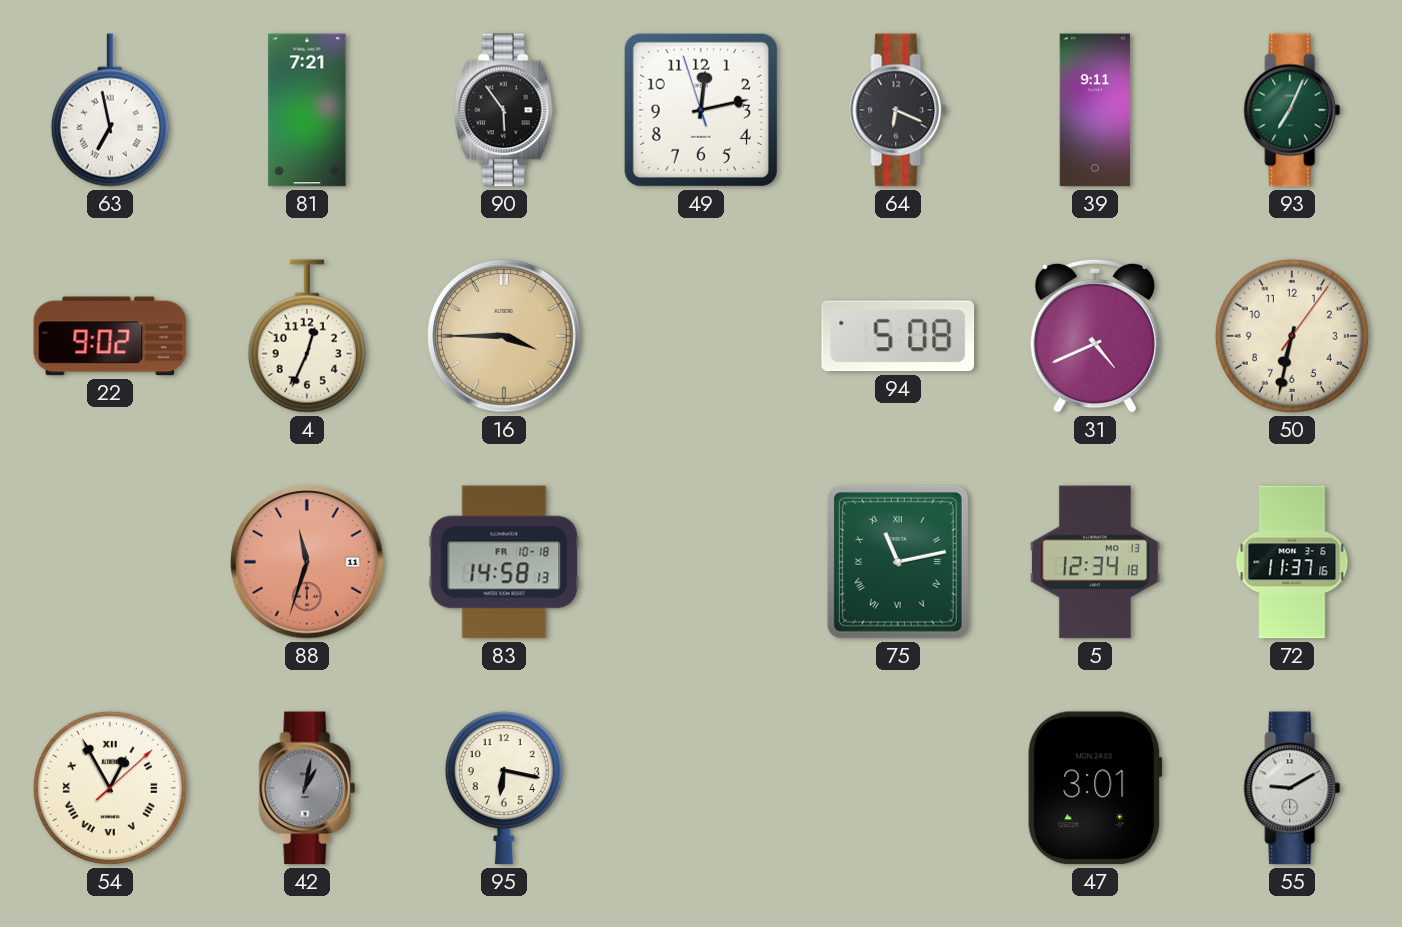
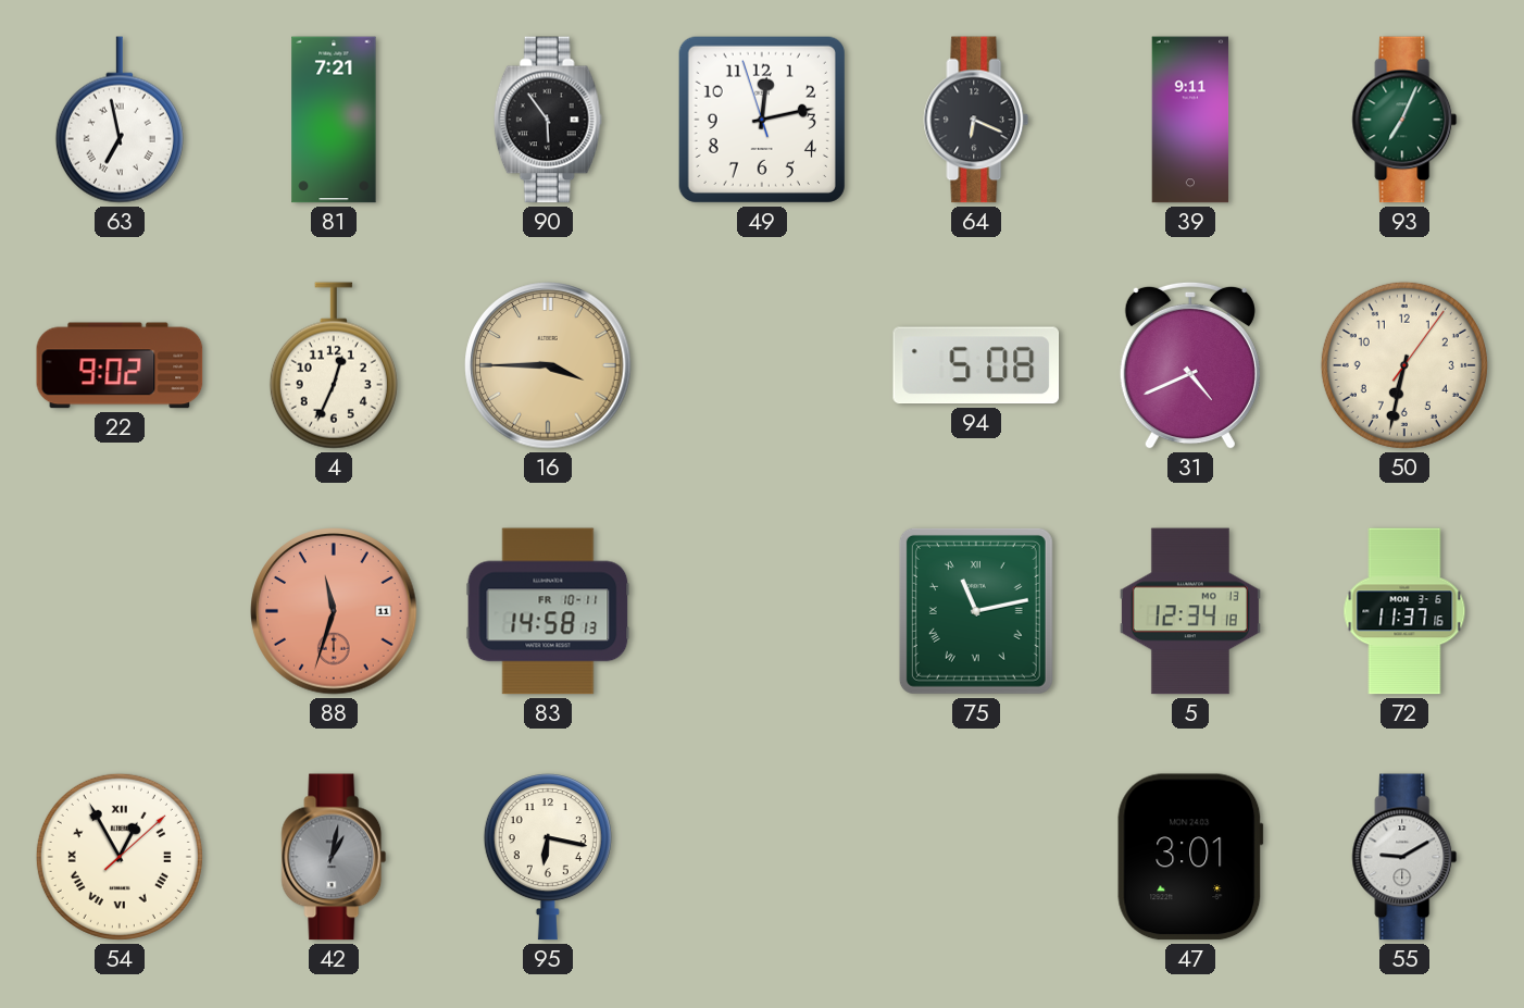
83 date: FR 10-18 -> FR 10-11 (548, 611)
